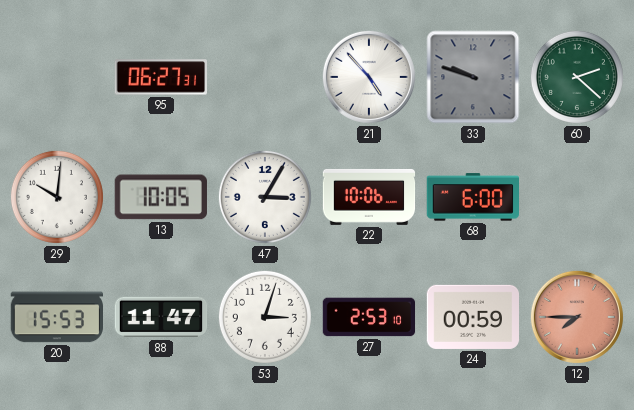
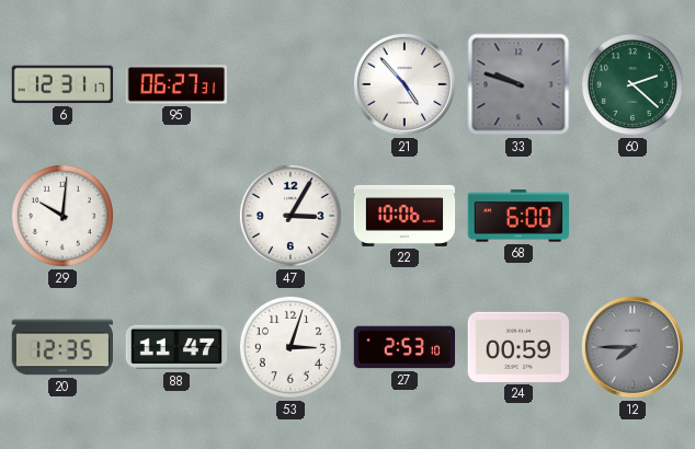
6: none -> 12:31 (62, 84)
13: 10:05 -> none (161, 197)
20: 15:53 -> 12:35 (61, 347)
12 dial: salmon -> grey (633, 347)
